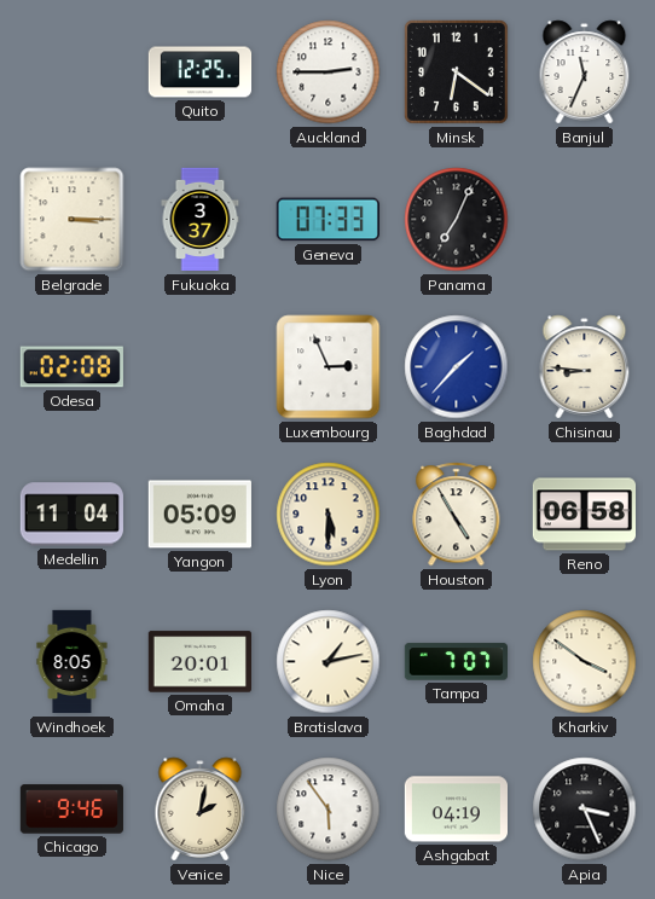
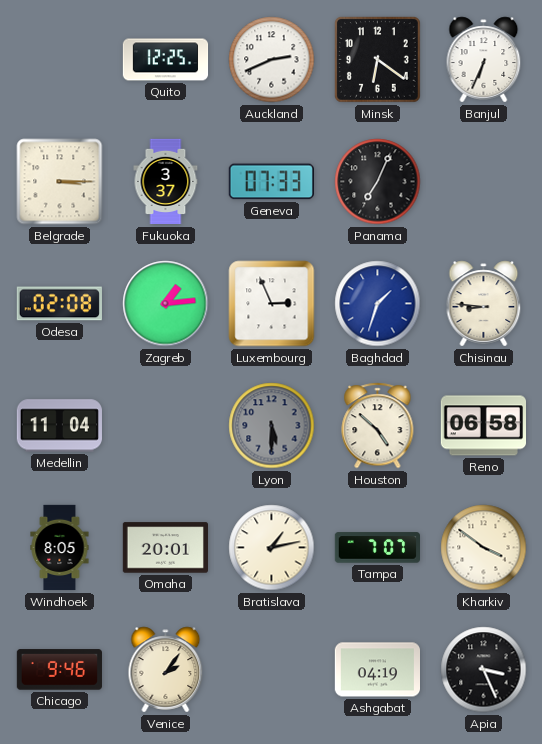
Auckland: 2:45 -> 2:41 (272, 60)
Banjul: 11:34 -> 6:34 (484, 60)
Zagreb: none -> 1:14 (166, 304)
Baghdad: 1:37 -> 1:33 (378, 304)
Yangon: 05:09 -> none (199, 515)
Lyon dial: cream -> grey (272, 426)
Houston: 4:55 -> 4:52 (378, 426)
Venice: 2:02 -> 2:06 (166, 670)
Nice: 5:54 -> none (329, 810)
